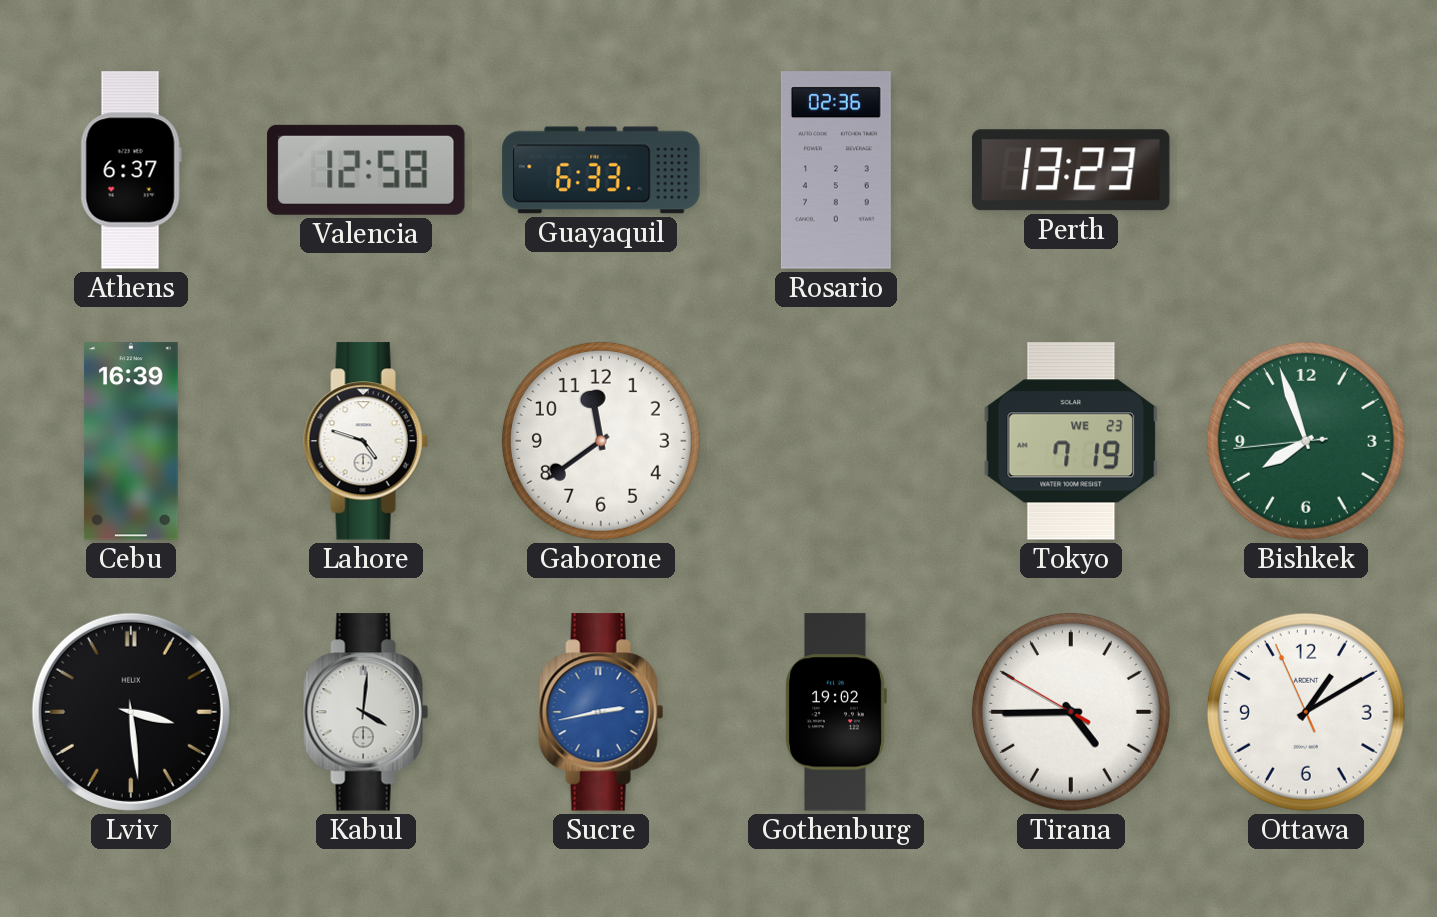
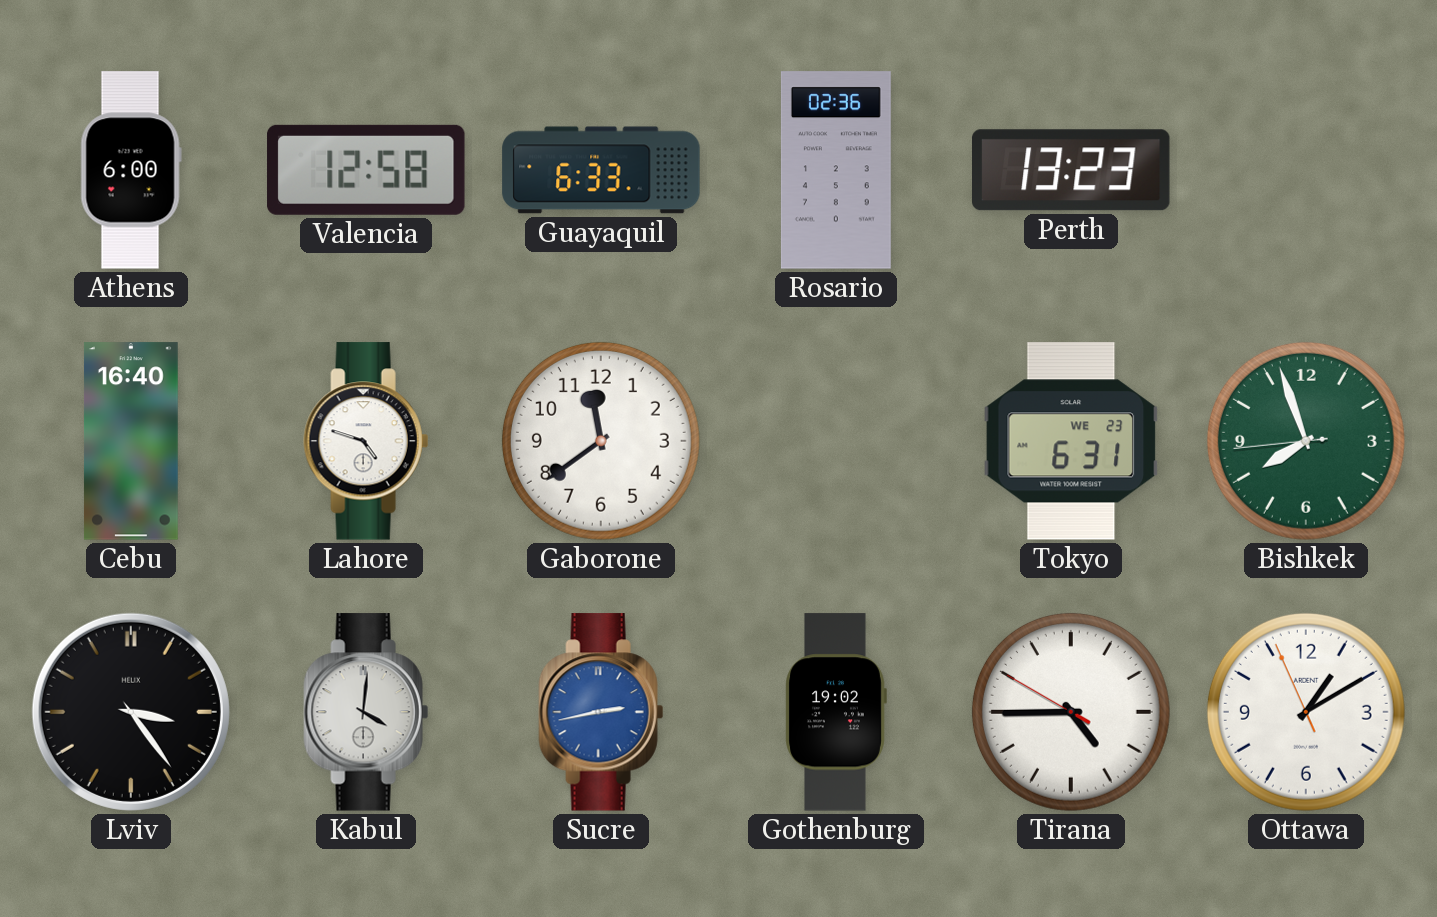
Athens: 6:37 -> 6:00 (131, 170)
Cebu: 16:39 -> 16:40 (131, 441)
Tokyo: 7:19 -> 6:31 (1071, 441)
Lviv: 3:29 -> 3:24 (131, 712)
